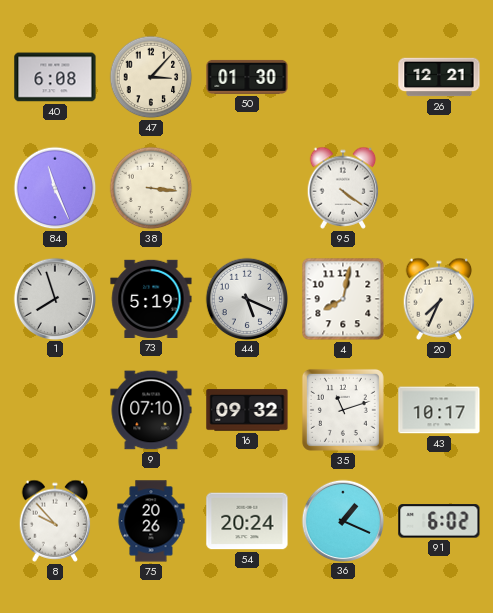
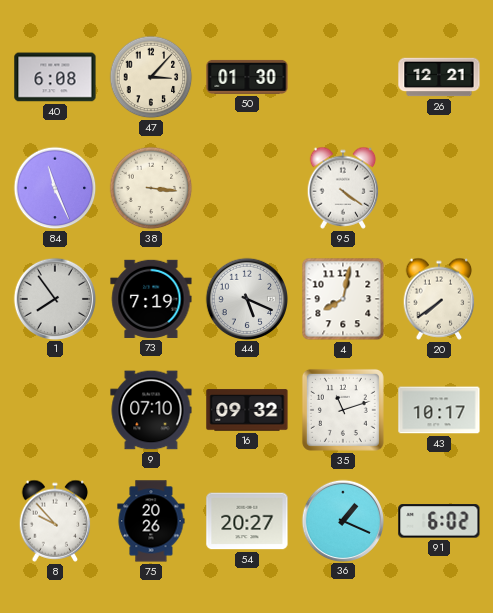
1: 7:57 -> 7:54 (54, 298)
73: 5:19 -> 7:19 (151, 299)
20: 7:34 -> 7:39 (439, 299)
54: 20:24 -> 20:27 (247, 521)
